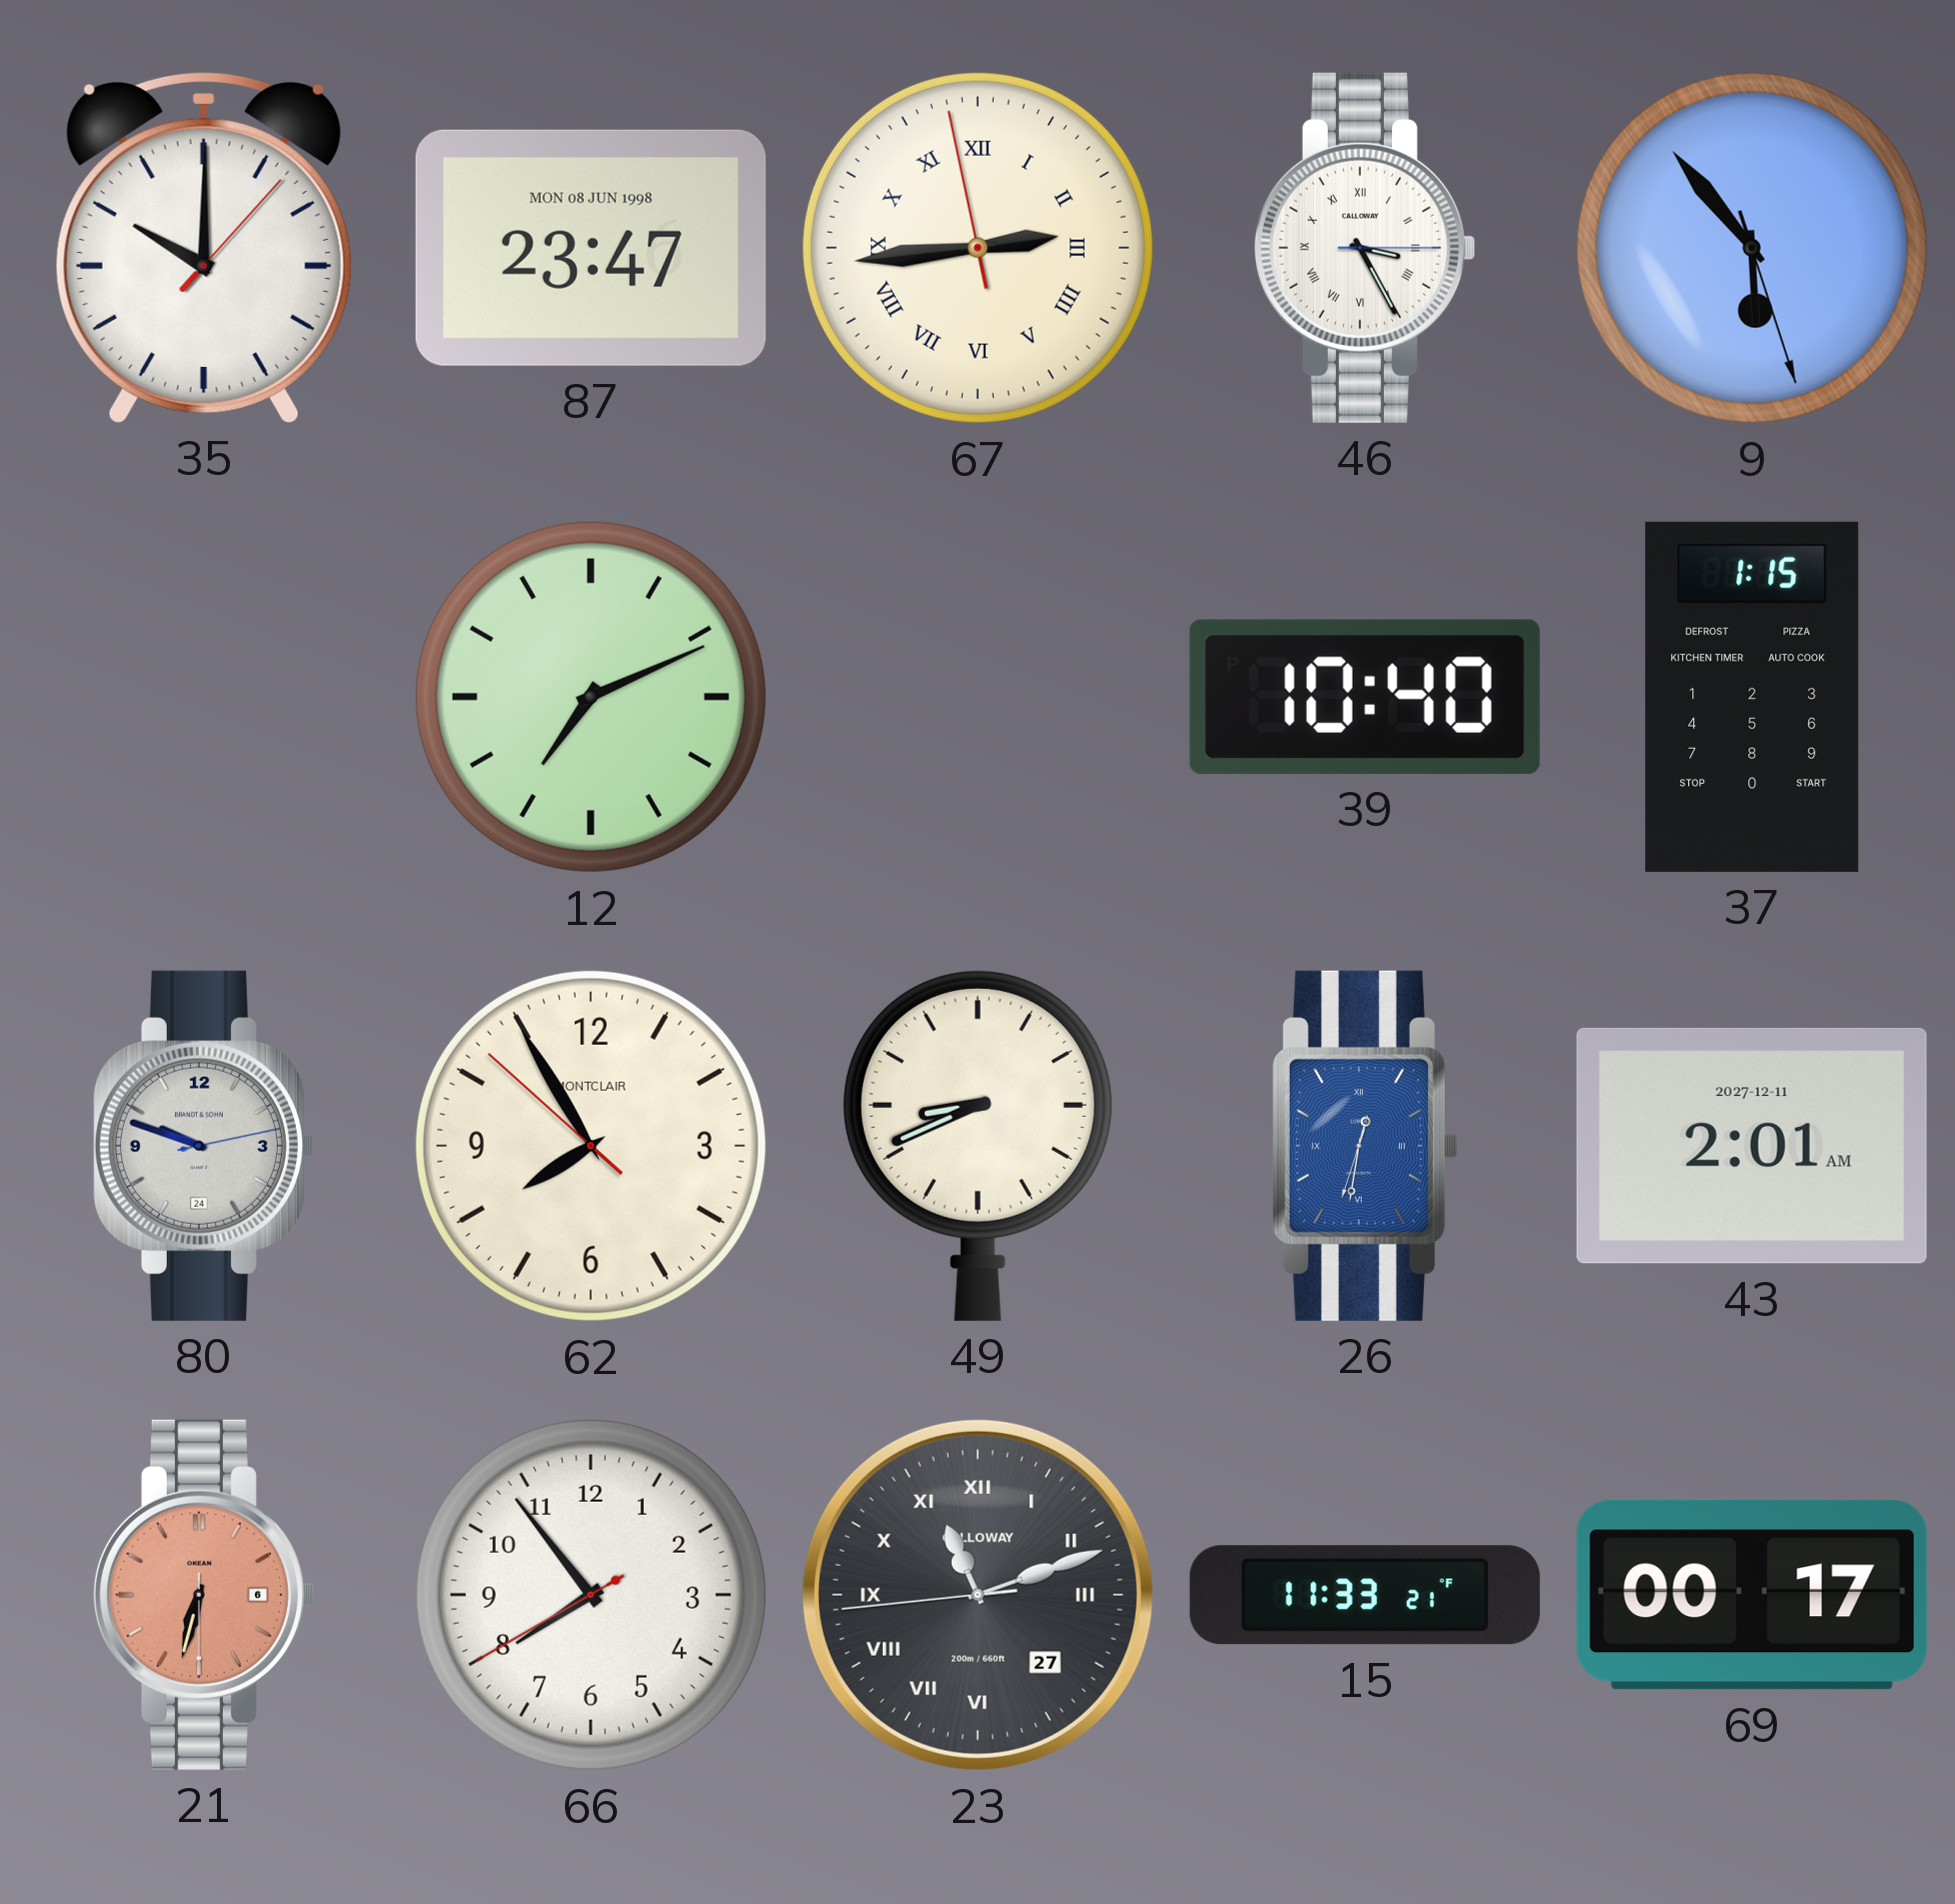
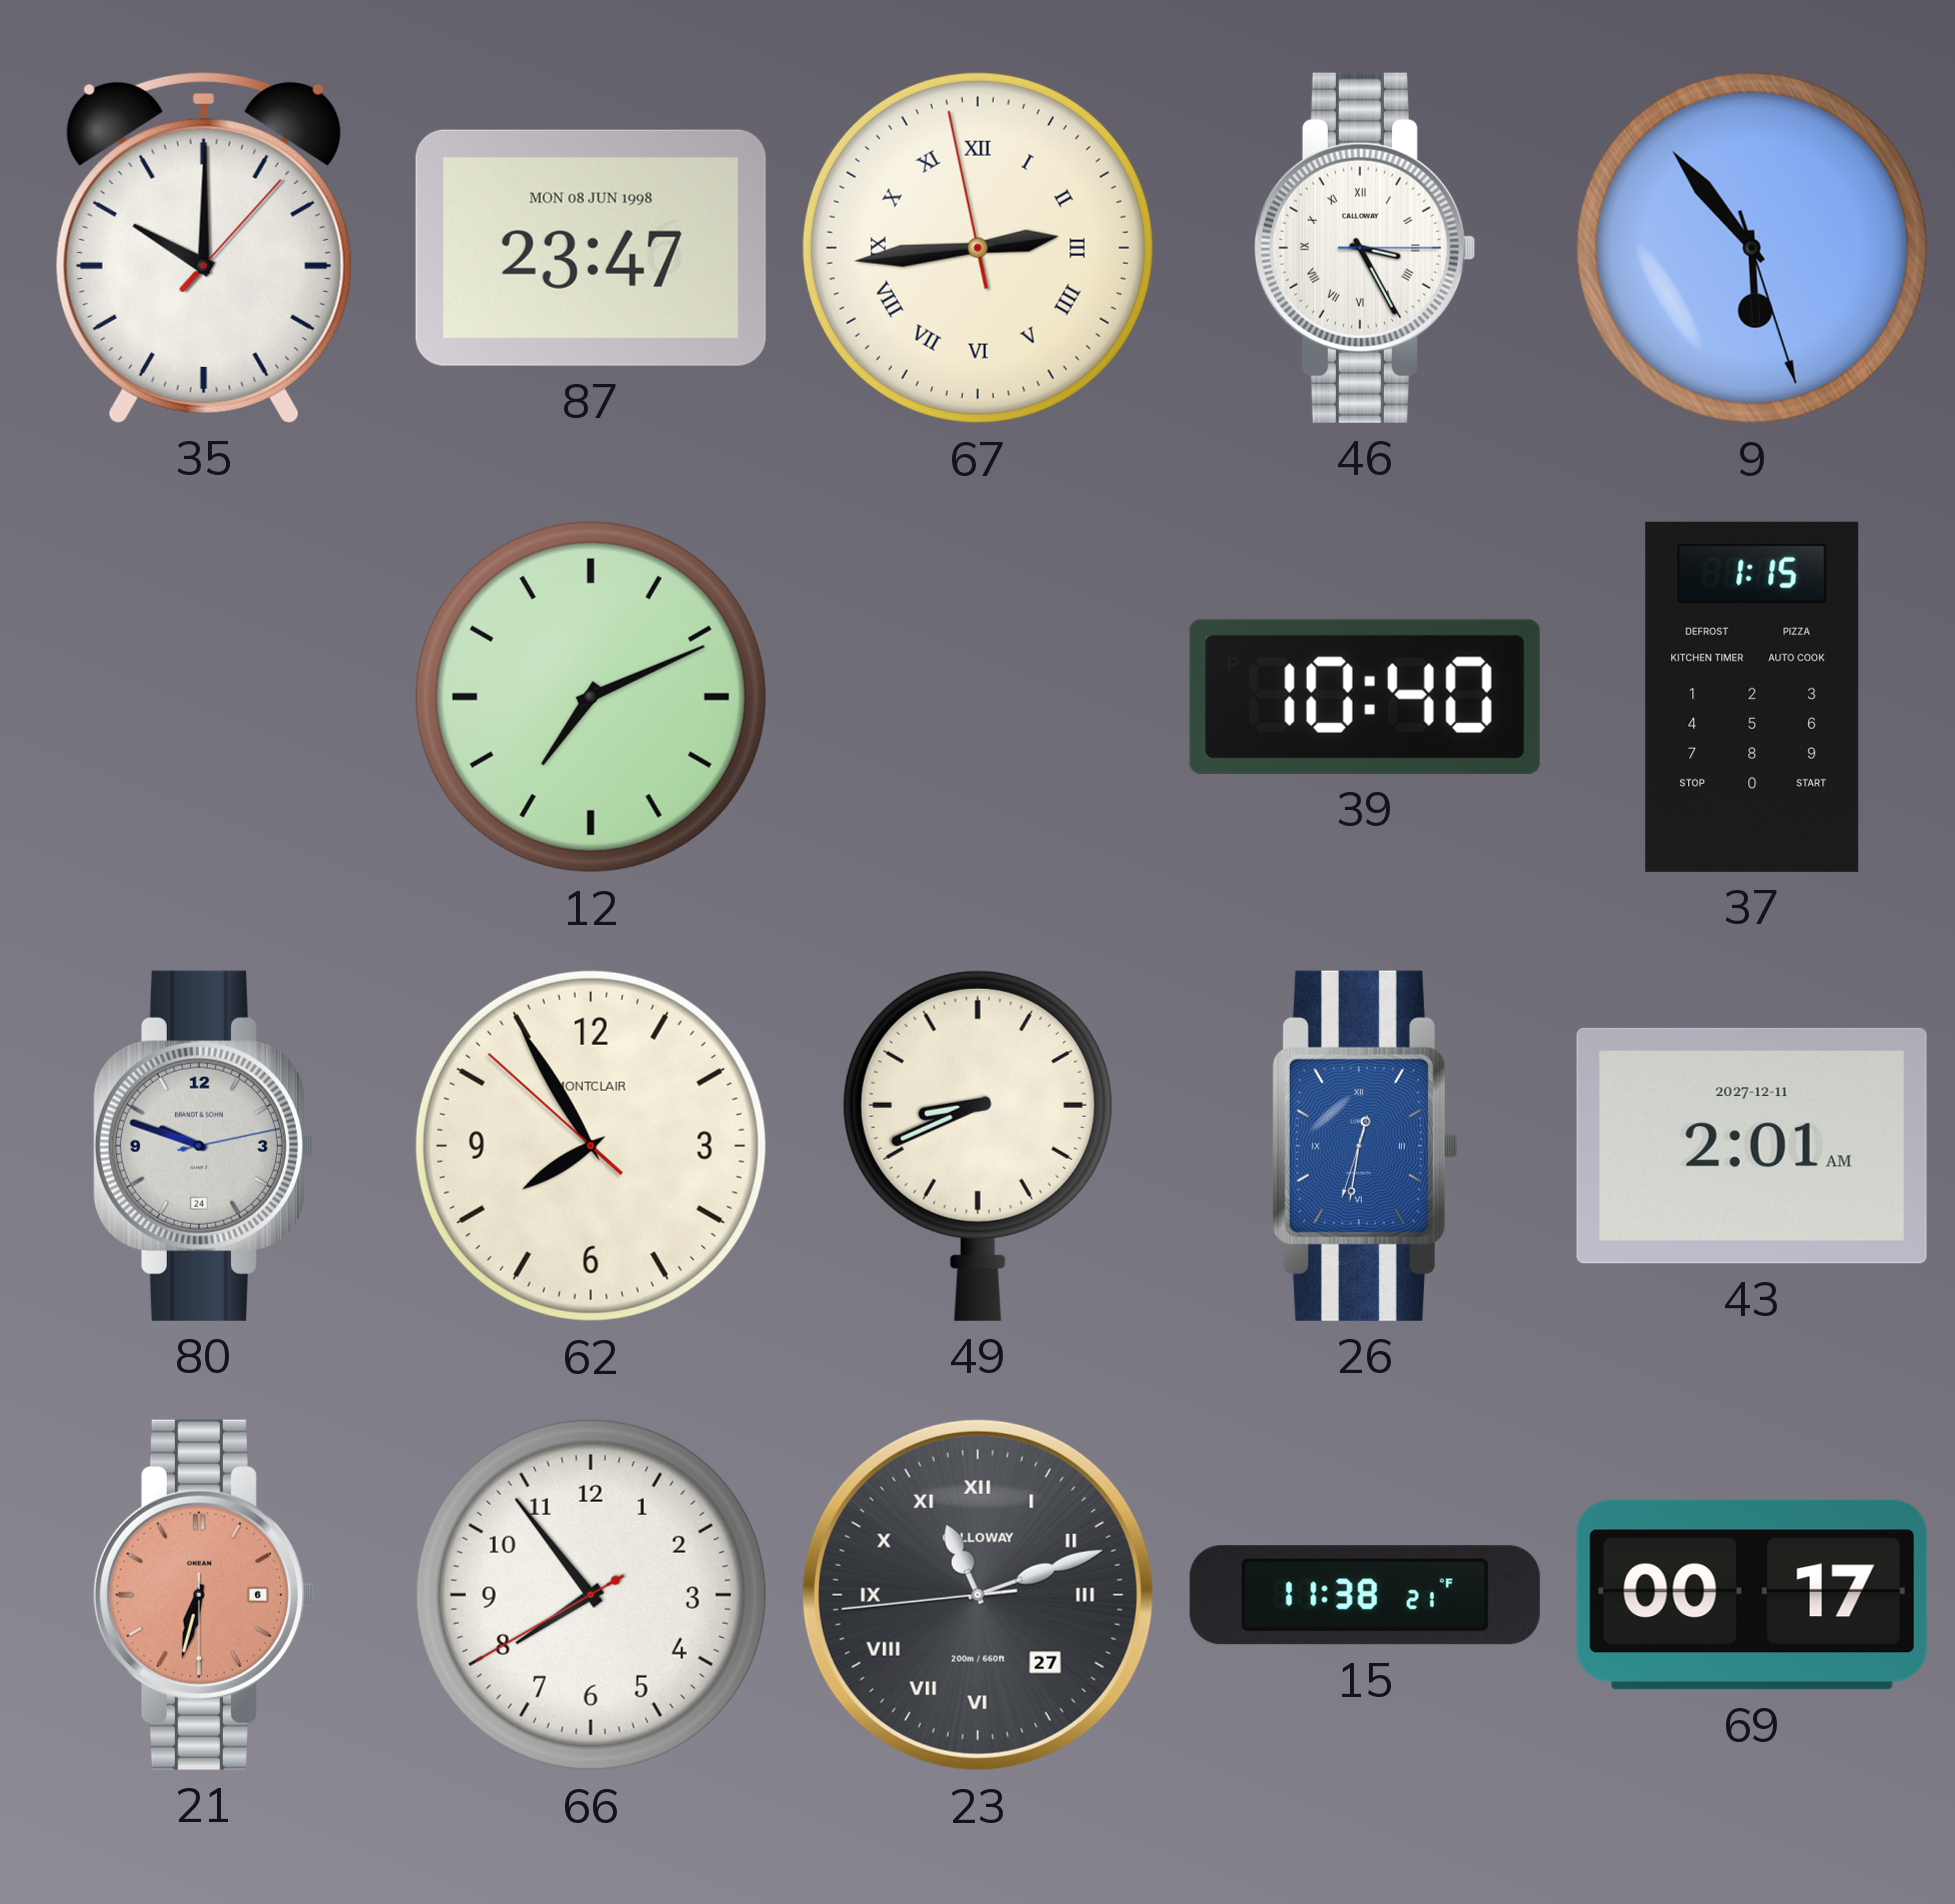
15: 11:33 -> 11:38 (1365, 1595)
